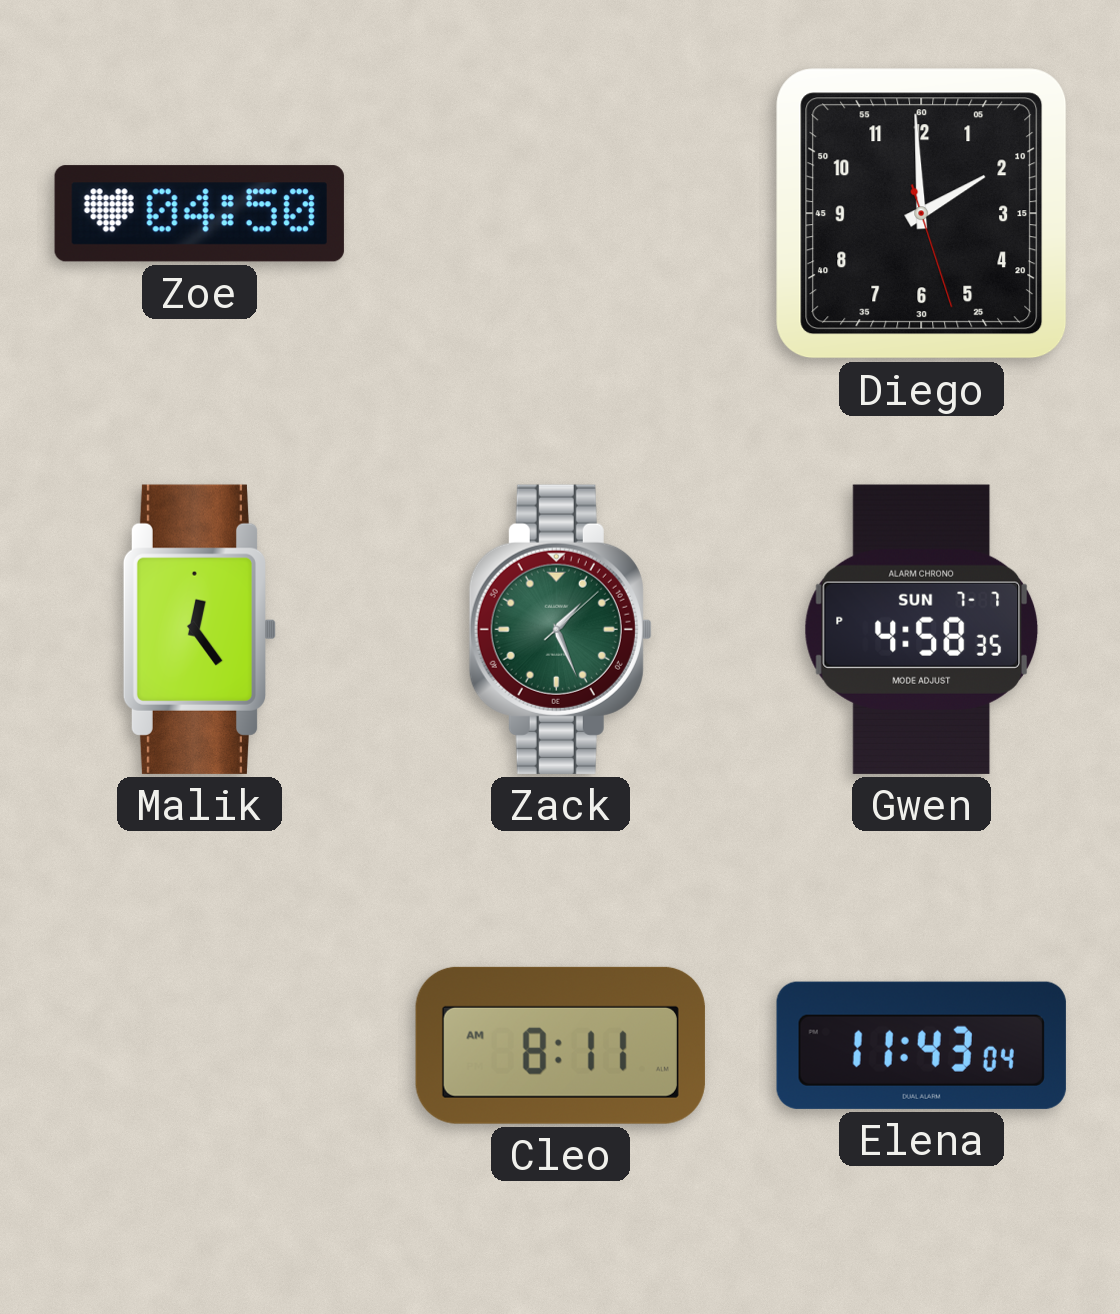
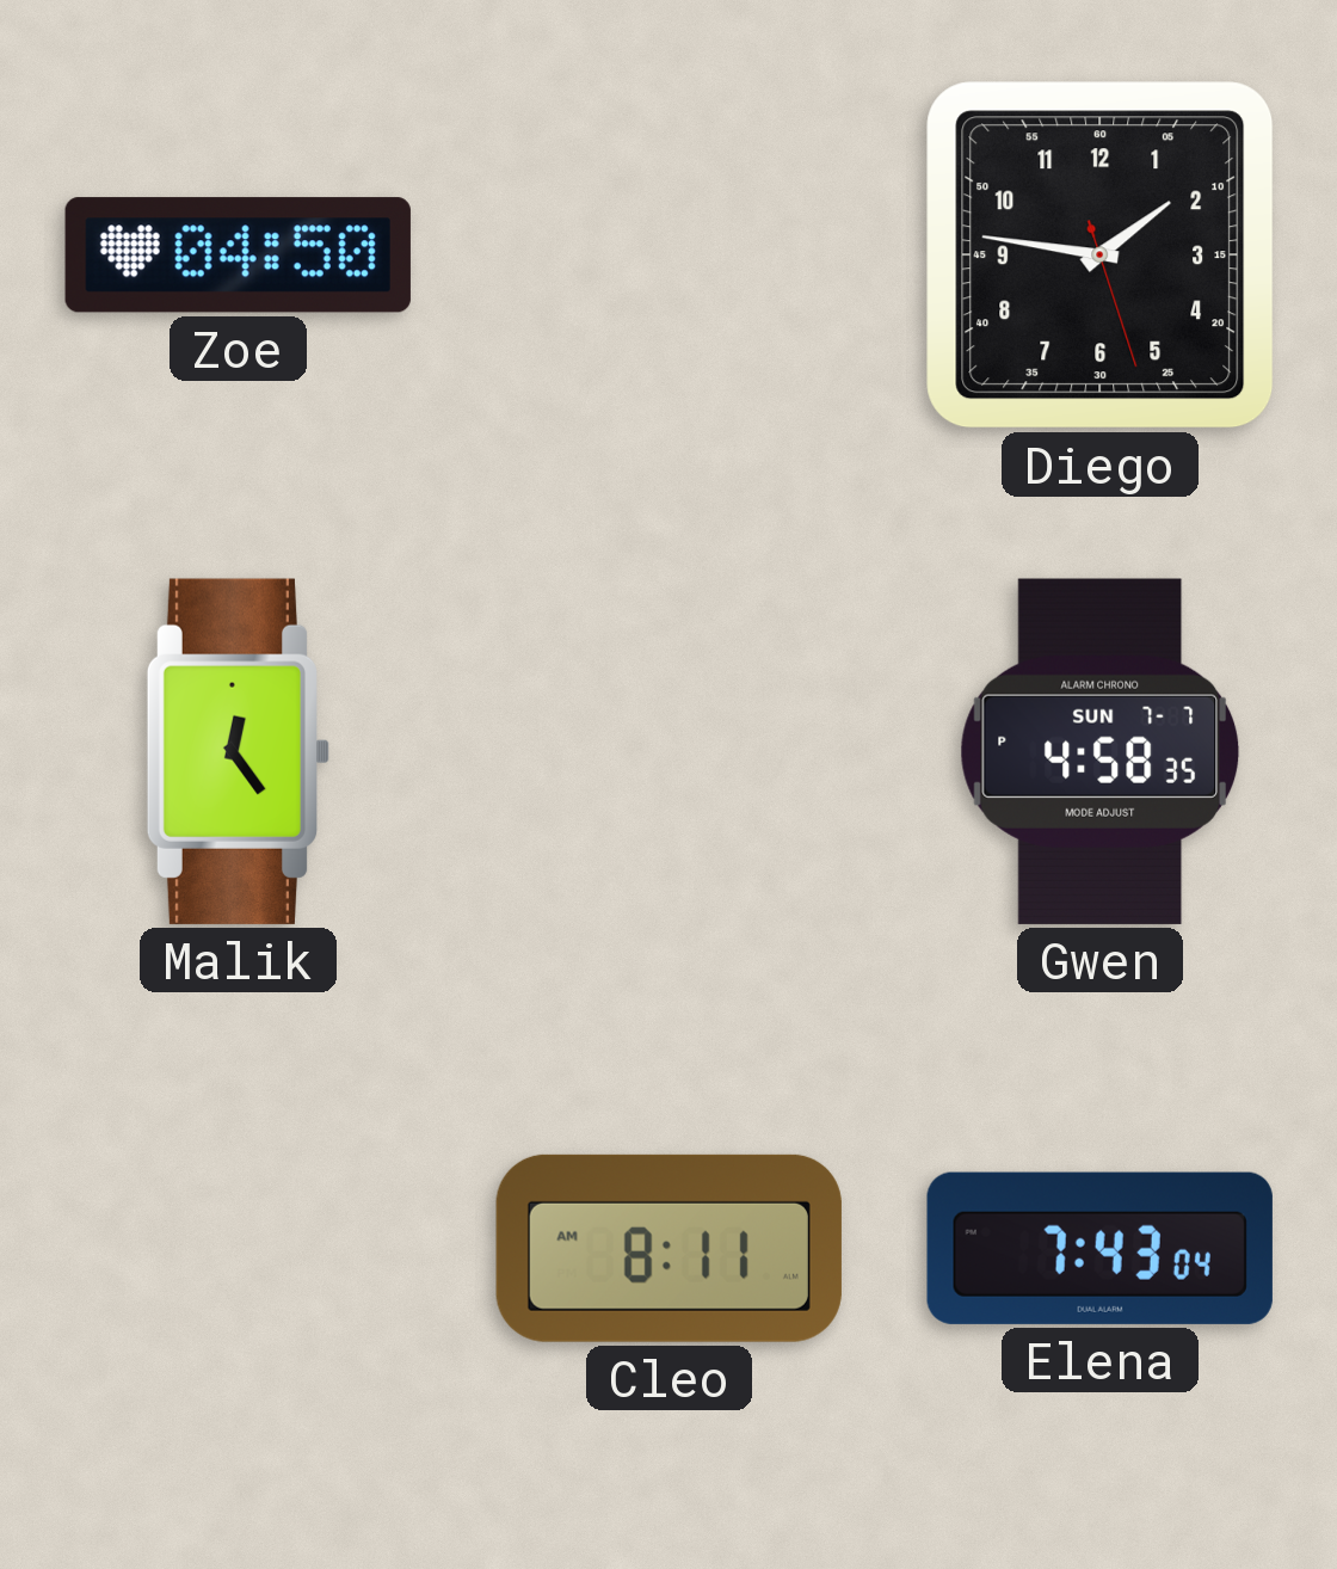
Diego: 1:59 -> 1:46 (1101, 256)
Zack: 1:26 -> none (560, 629)
Elena: 11:43 -> 7:43 (1099, 1248)
